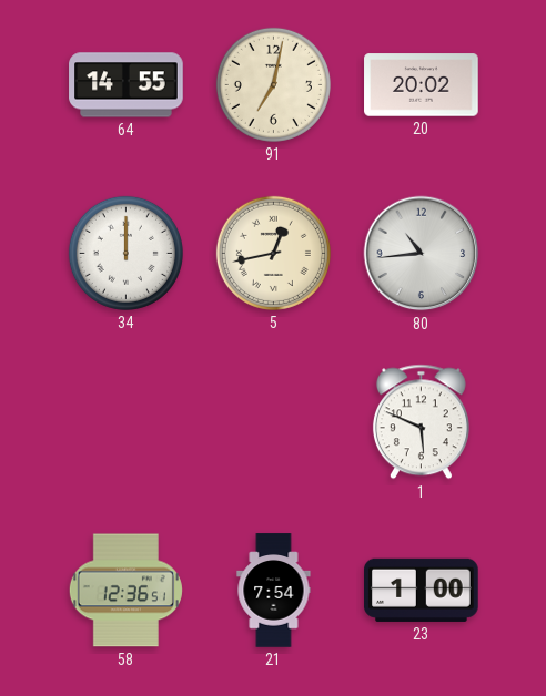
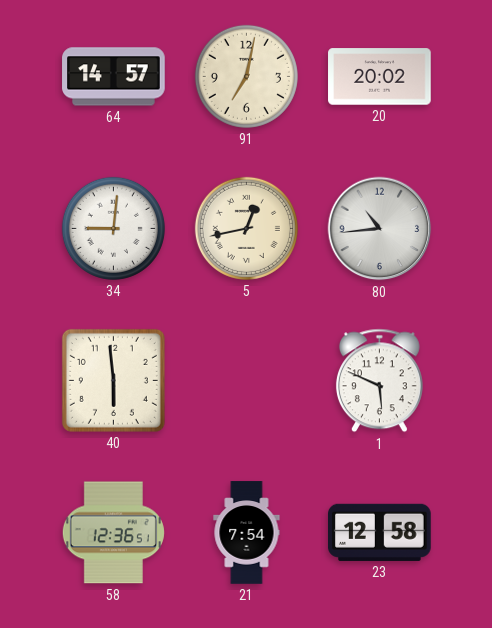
64: 14:55 -> 14:57 (114, 77)
34: 12:00 -> 9:01 (113, 228)
40: none -> 5:59 (113, 380)
23: 1:00 -> 12:58 (380, 532)
